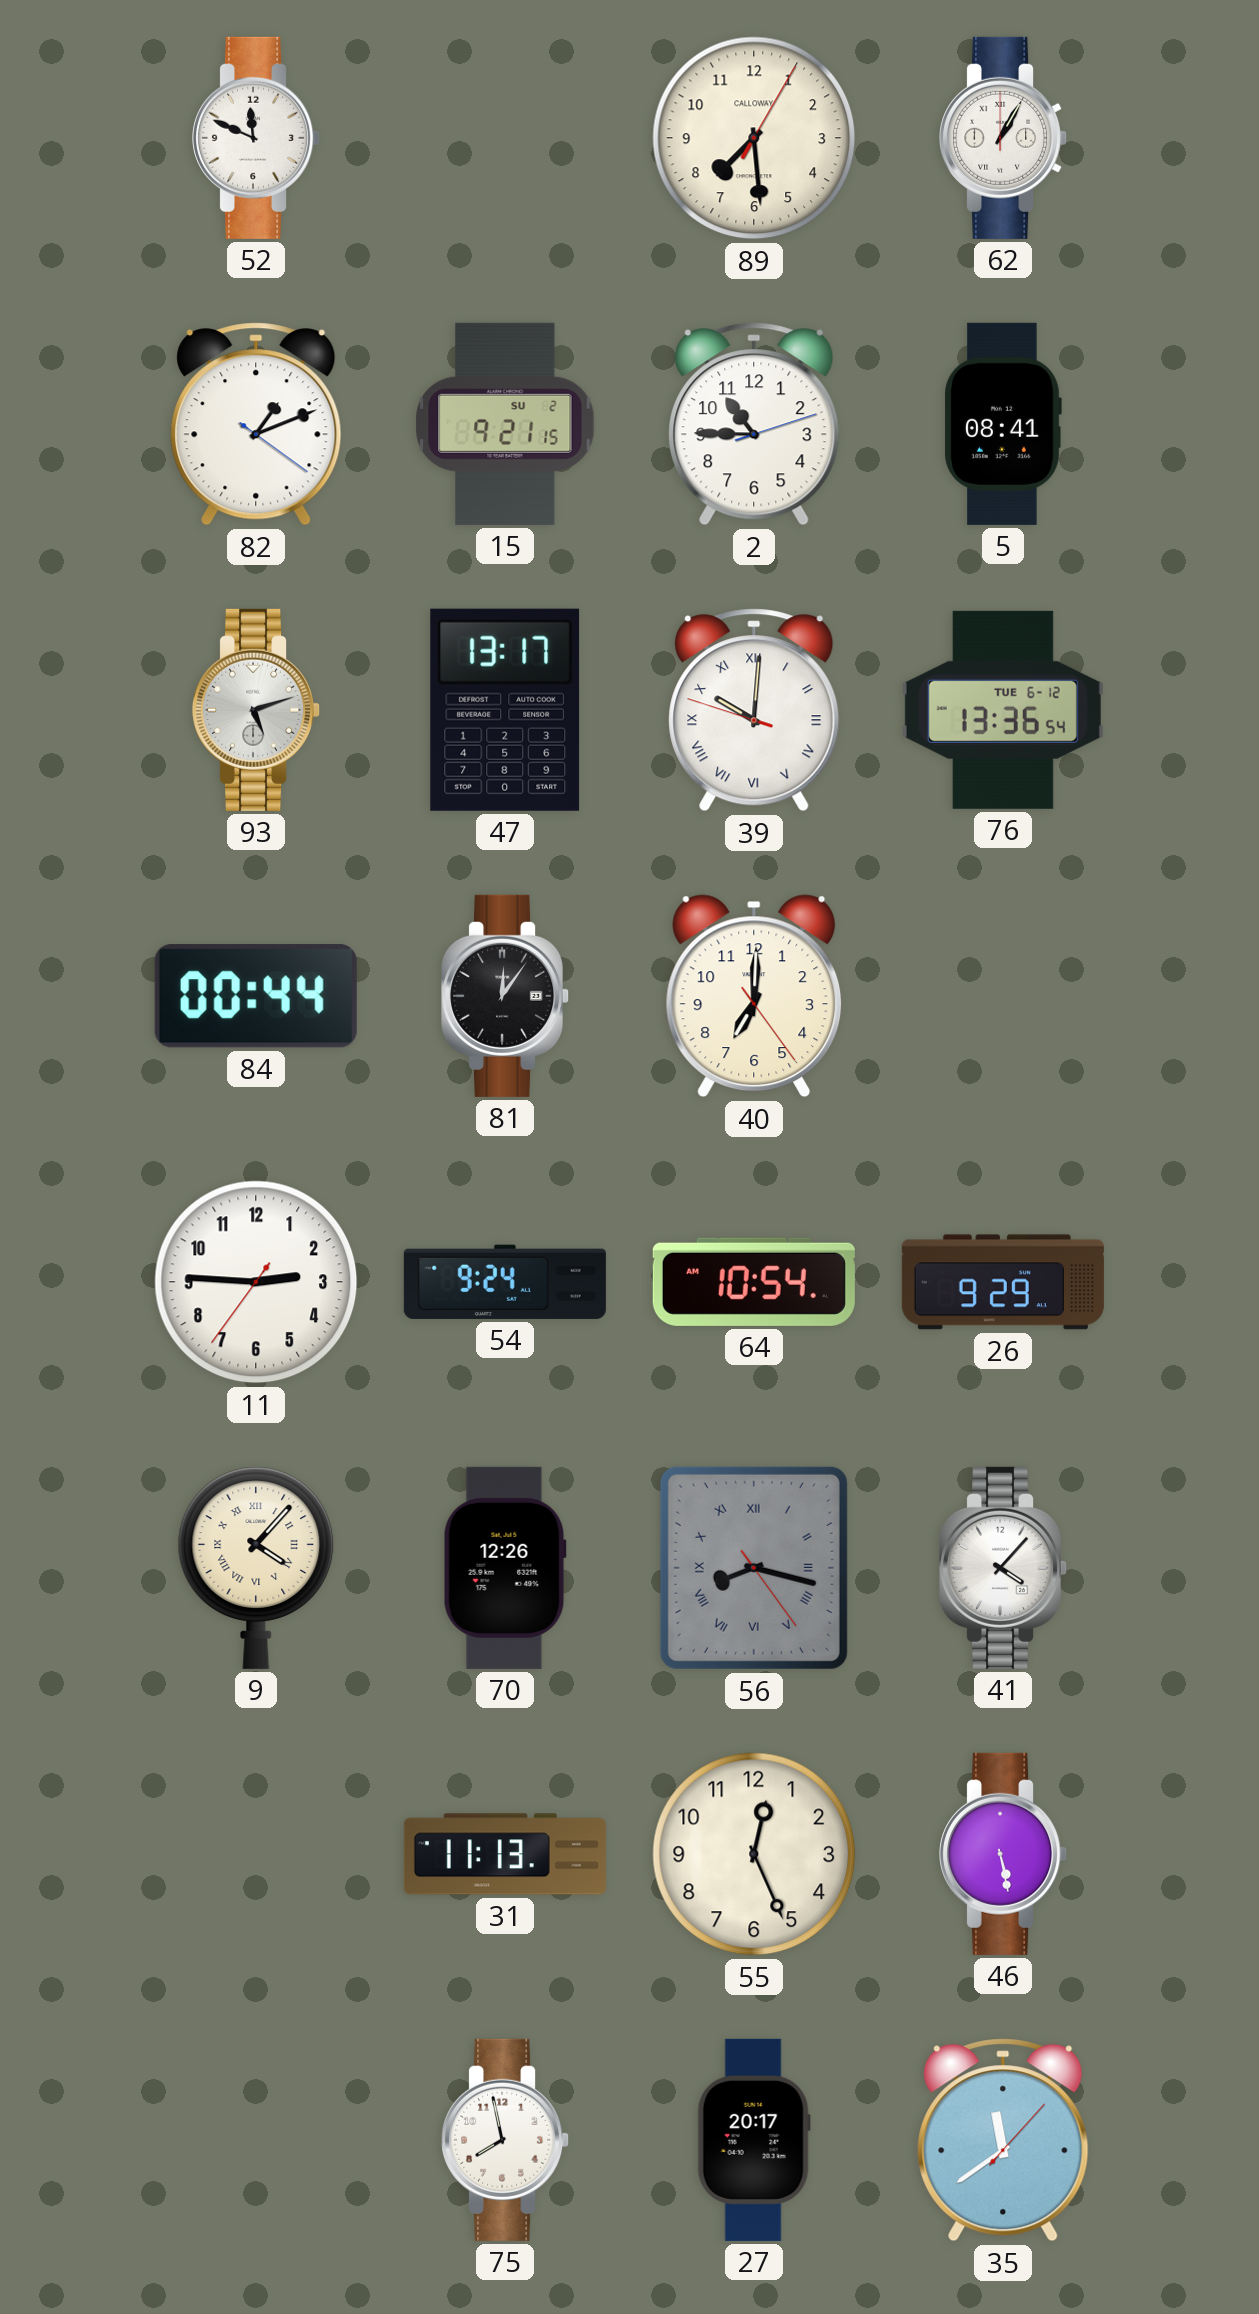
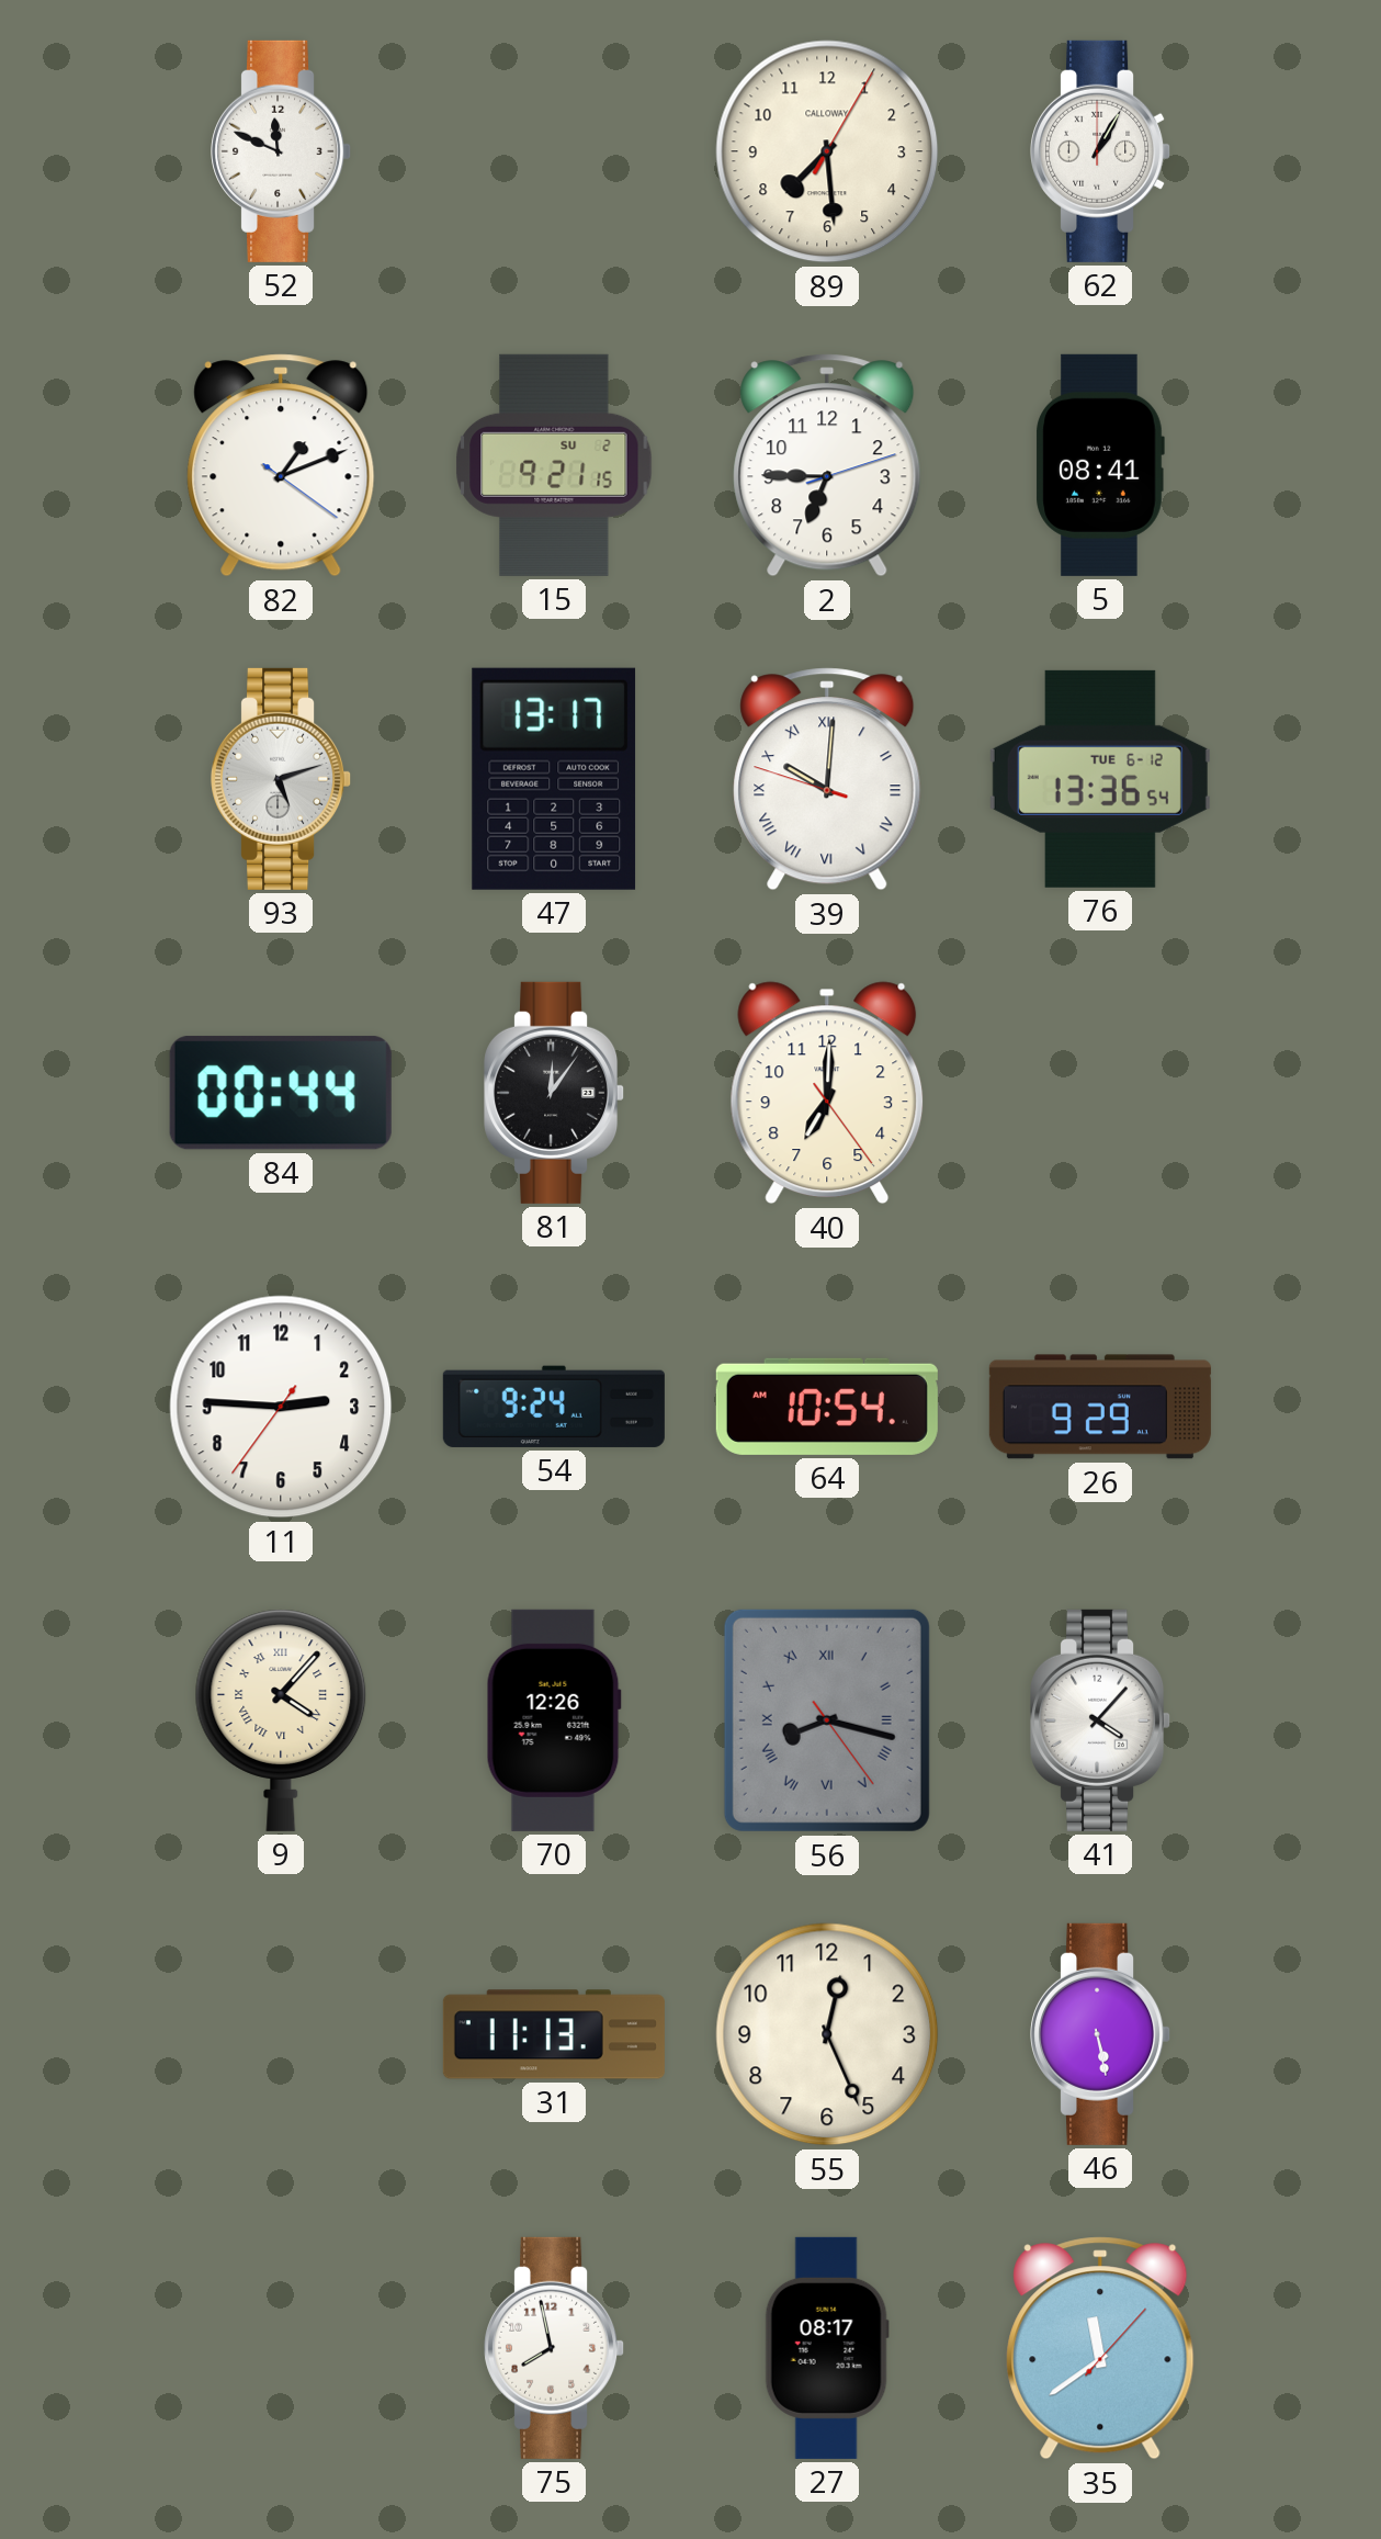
2: 10:45 -> 6:45 (827, 465)
27: 20:17 -> 08:17 (827, 2348)
